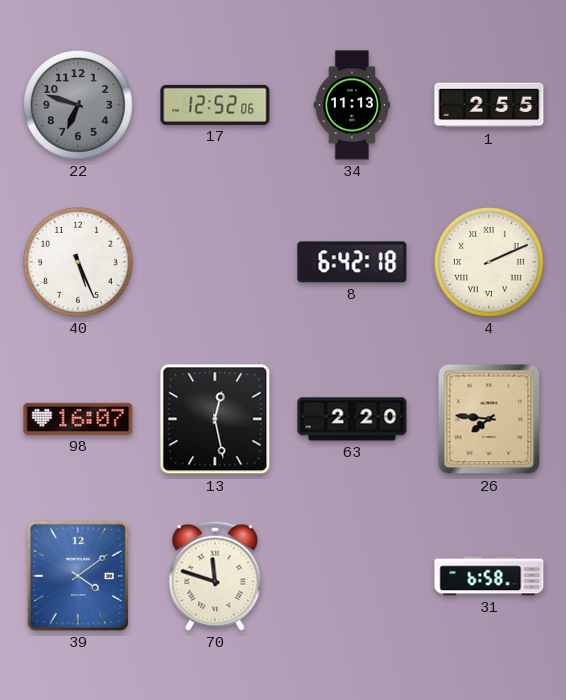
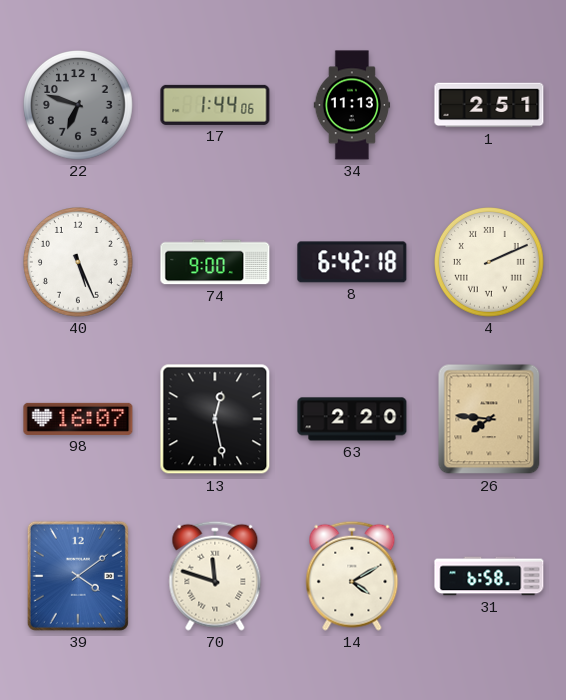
17: 12:52 -> 1:44 (215, 105)
1: 2:55 -> 2:51 (489, 105)
74: none -> 9:00 (215, 262)
14: none -> 4:10 (352, 576)
